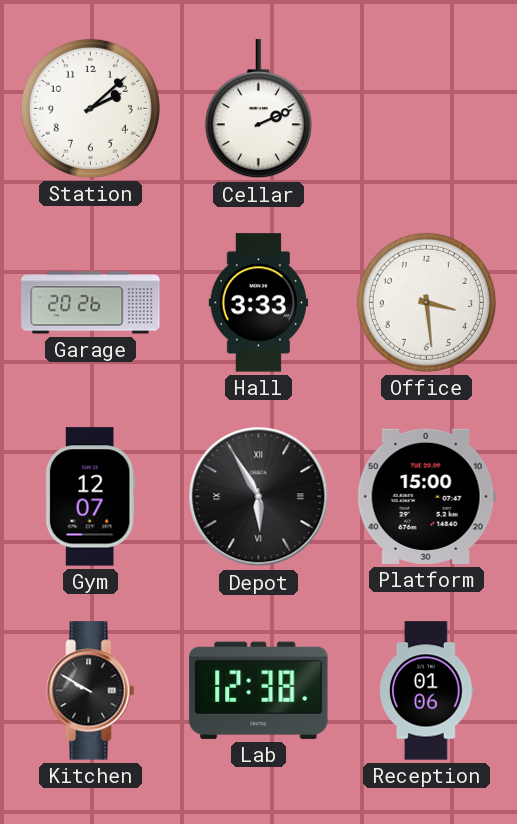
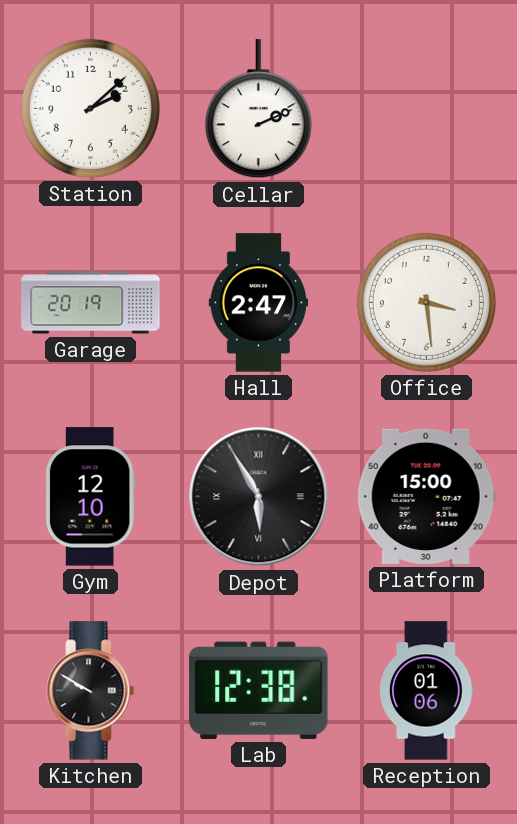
Garage: 20:26 -> 20:19 (91, 303)
Hall: 3:33 -> 2:47 (259, 303)
Gym: 12:07 -> 12:10 (90, 497)
